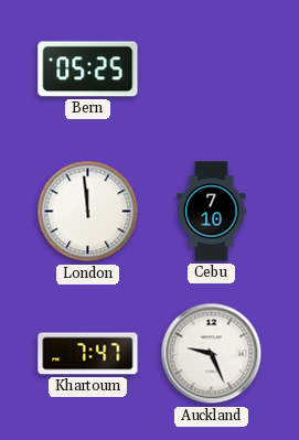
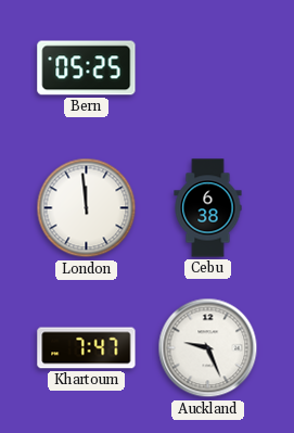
Cebu: 7:10 -> 6:38 (208, 208)
